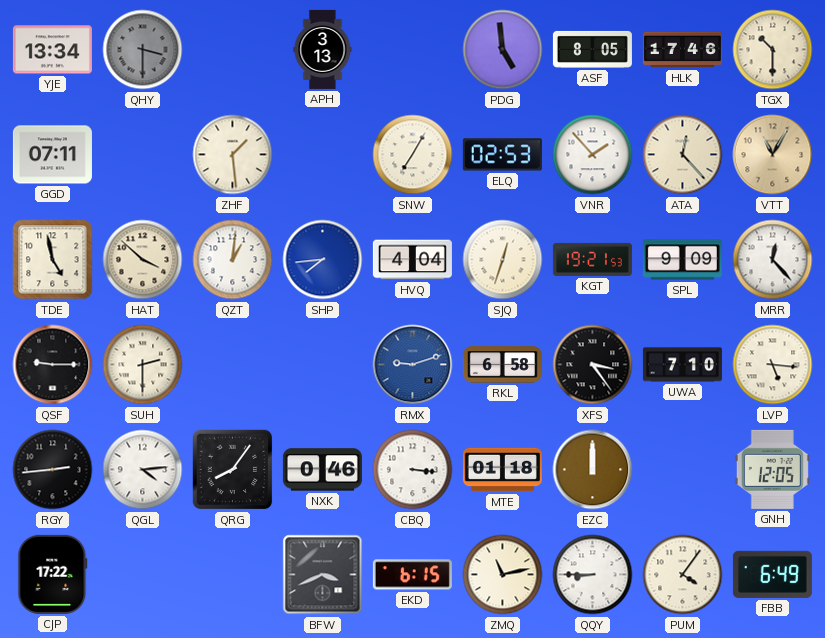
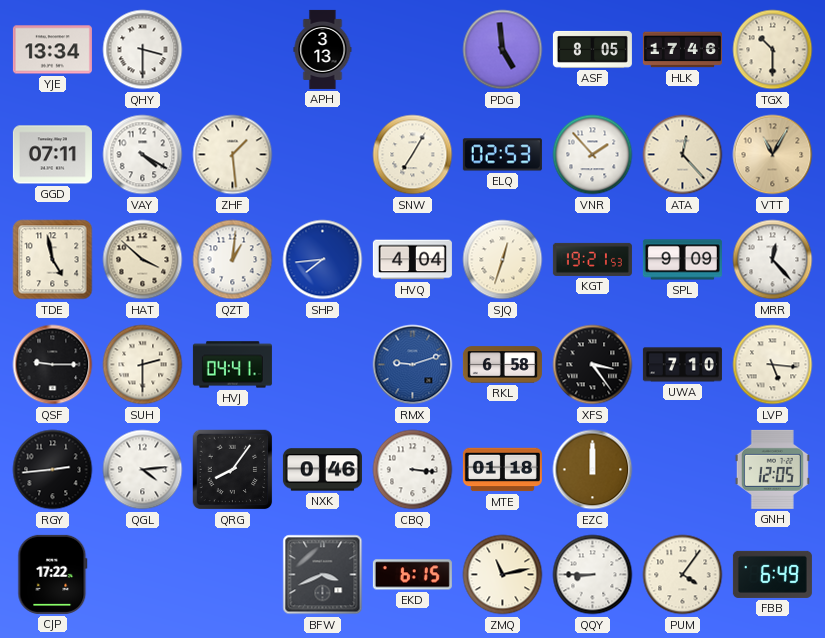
QHY dial: grey -> white (143, 50)
VAY: none -> 4:20 (143, 155)
HVJ: none -> 04:41 (232, 365)
